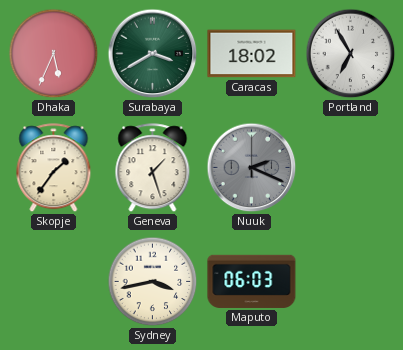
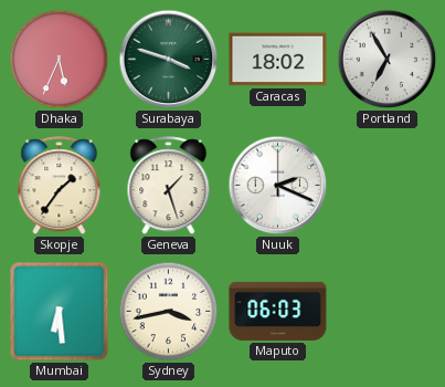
Surabaya: 3:40 -> 3:48 (169, 60)
Nuuk dial: grey -> white (278, 186)
Mumbai: none -> 6:29 (60, 312)
